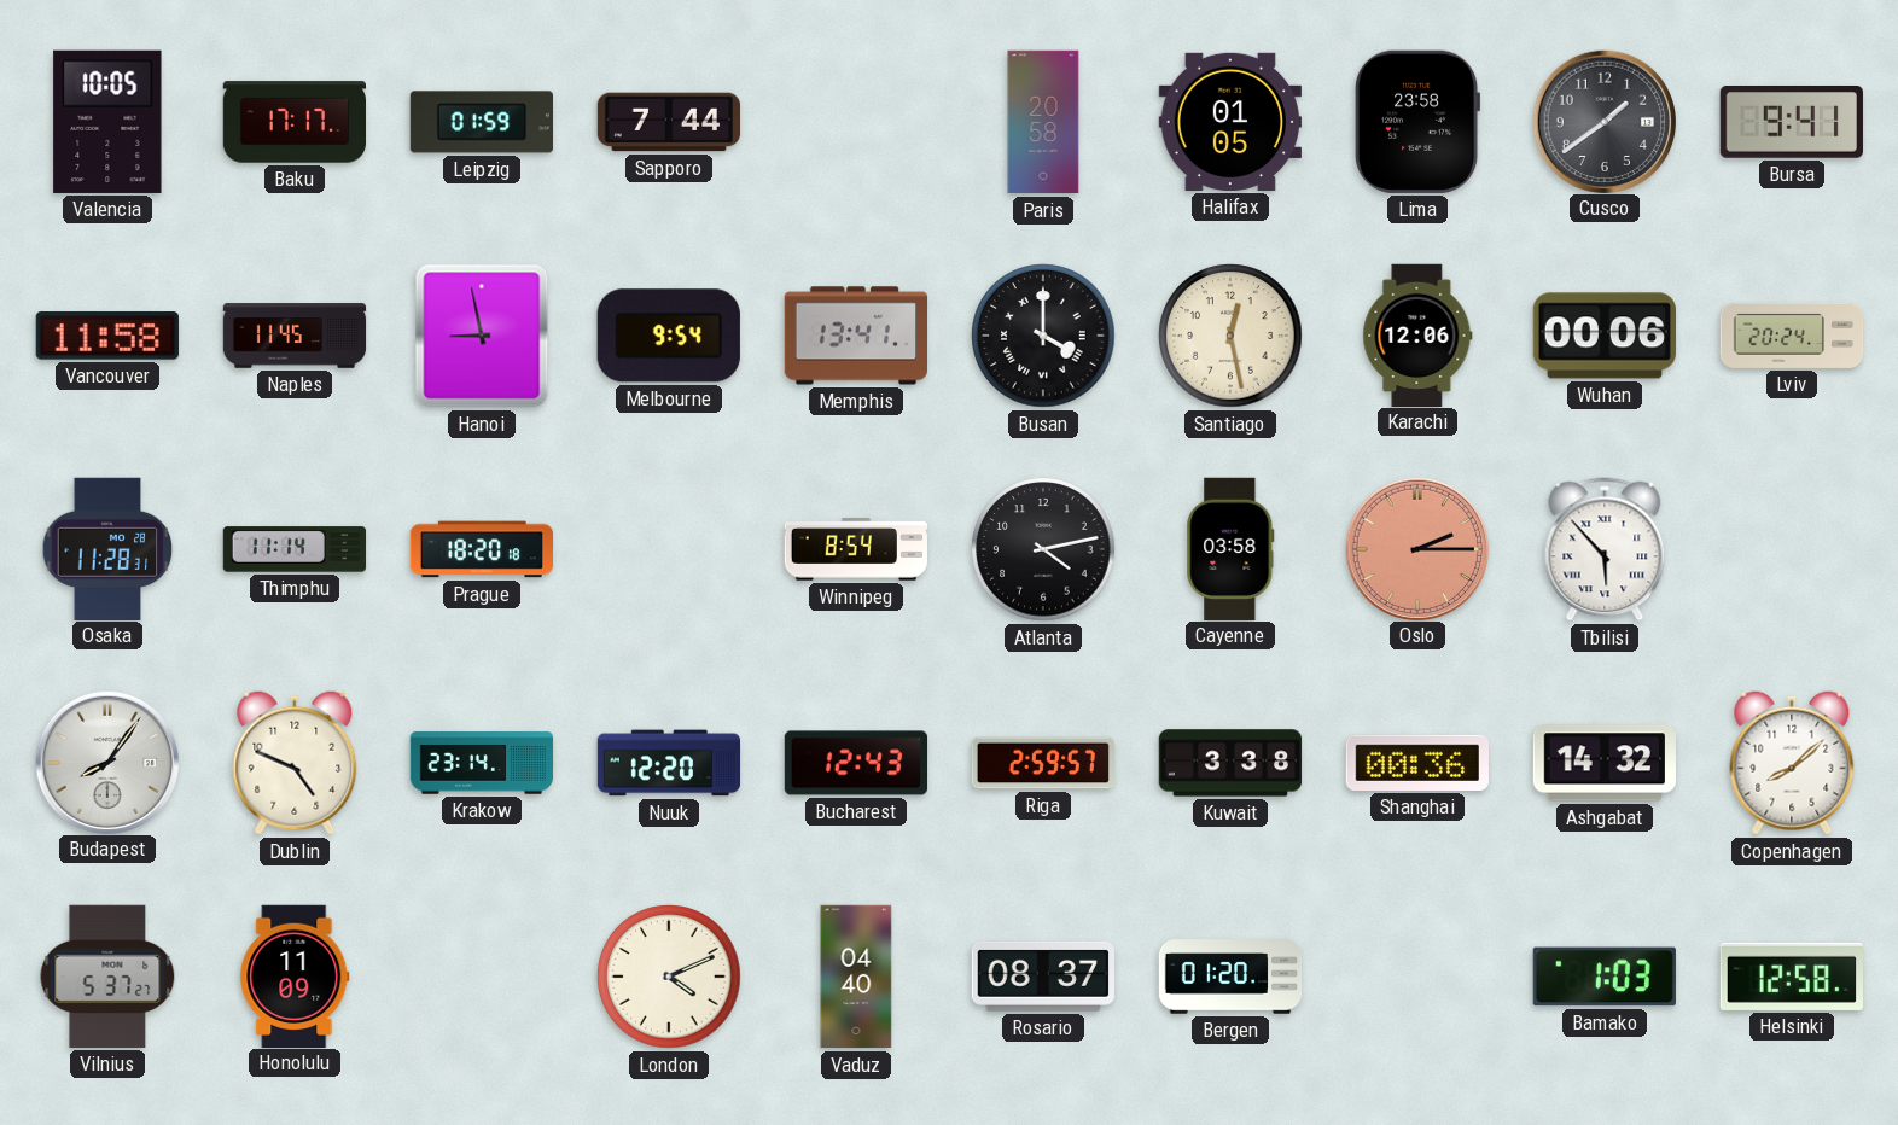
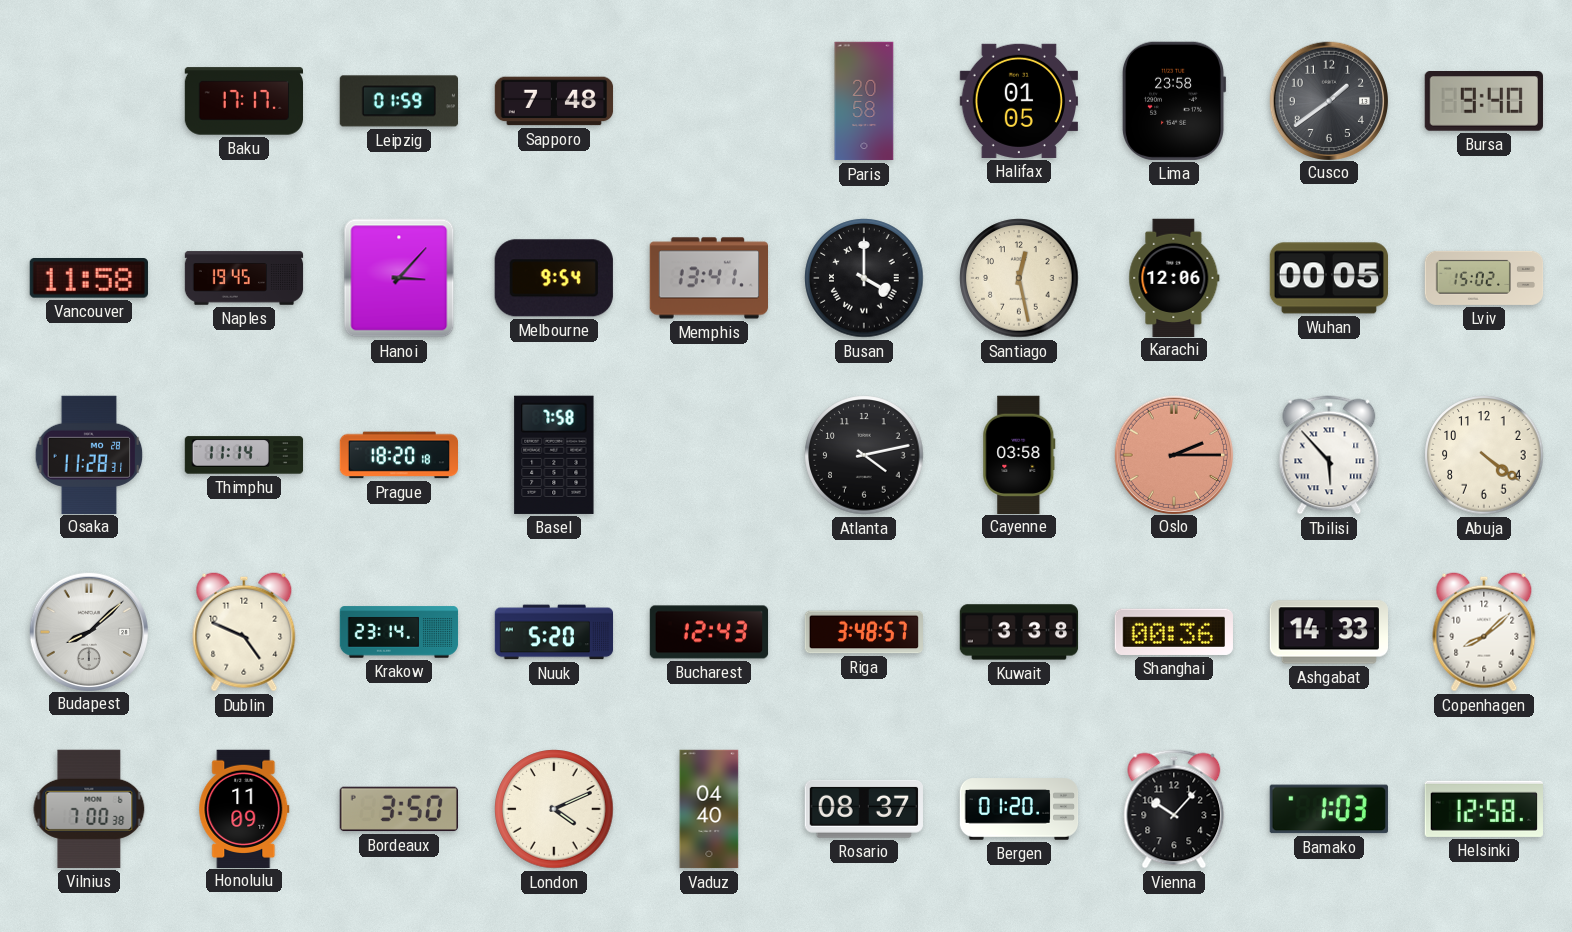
Valencia: 10:05 -> none (107, 122)
Sapporo: 7:44 -> 7:48 (554, 101)
Bursa: 9:41 -> 9:40 (1484, 102)
Naples: 11:45 -> 19:45 (244, 278)
Hanoi: 8:58 -> 3:07 (399, 278)
Wuhan: 00:06 -> 00:05 (1328, 278)
Lviv: 20:24 -> 15:02 (1484, 278)
Basel: none -> 7:58 (554, 455)
Winnipeg: 8:54 -> none (855, 549)
Abuja: none -> 4:21 (1484, 455)
Budapest: 8:06 -> 8:08 (88, 631)
Nuuk: 12:20 -> 5:20 (554, 632)
Riga: 2:59 -> 3:48 (864, 632)
Ashgabat: 14:32 -> 14:33 (1328, 632)
Vilnius: 5:37 -> 7:00 (89, 809)
Bordeaux: none -> 3:50 (398, 809)
Vienna: none -> 10:07 (1174, 809)
